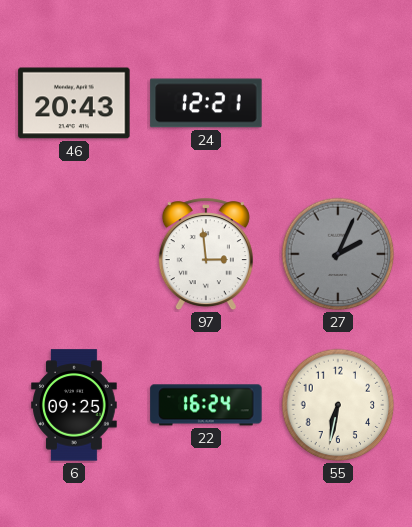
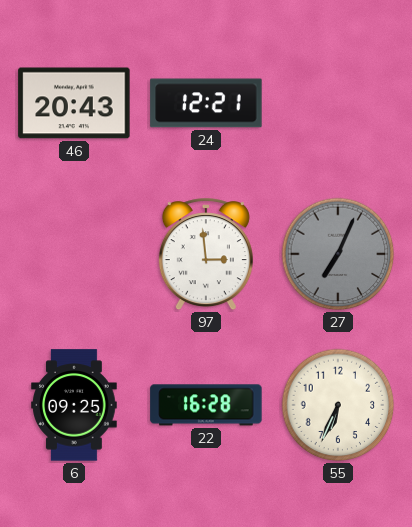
27: 2:04 -> 7:04 (338, 254)
22: 16:24 -> 16:28 (206, 405)
55: 6:32 -> 6:34 (338, 405)
